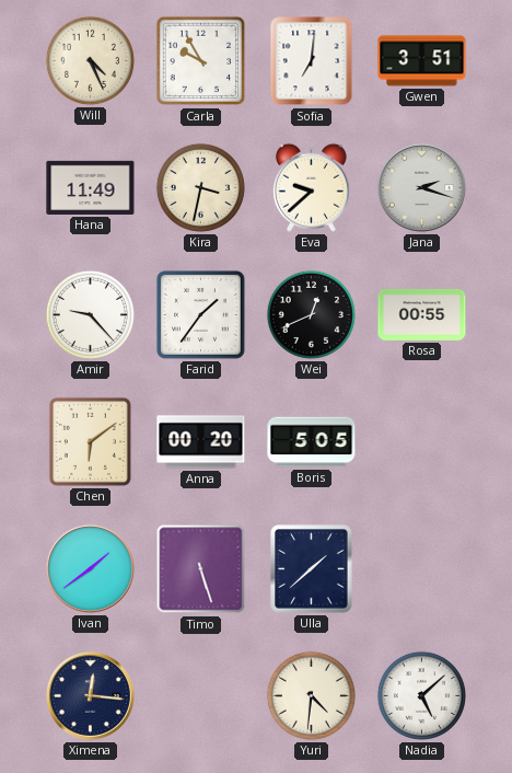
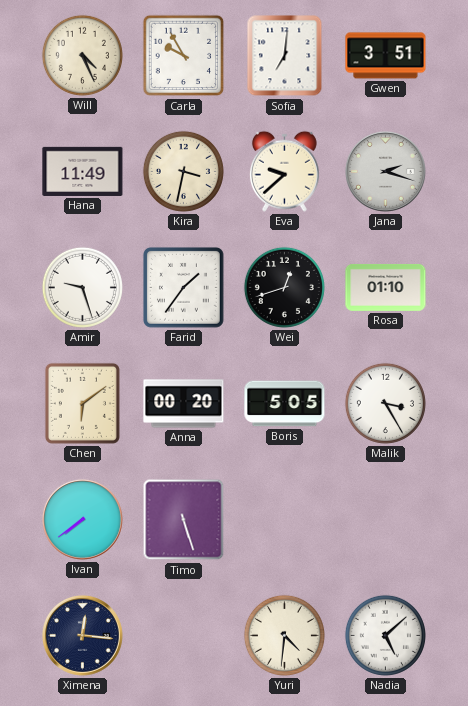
Amir: 9:23 -> 9:27 (82, 287)
Wei: 12:41 -> 12:42 (284, 287)
Rosa: 00:55 -> 01:10 (386, 287)
Malik: none -> 3:25 (385, 403)
Ivan: 1:39 -> 7:39 (82, 519)
Ulla: 1:38 -> none (312, 569)
